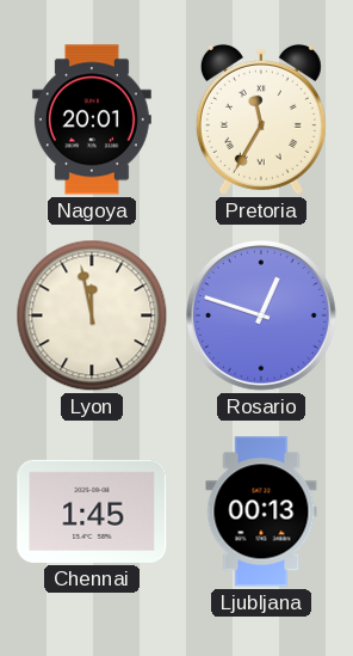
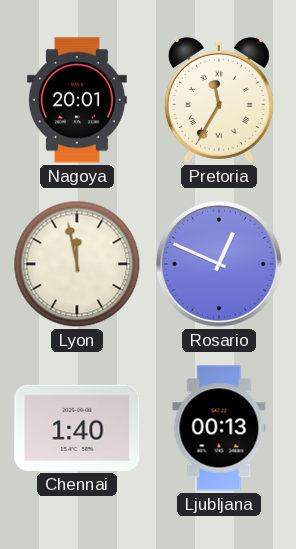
Rosario: 12:48 -> 12:49 (220, 265)
Chennai: 1:45 -> 1:40 (77, 428)
